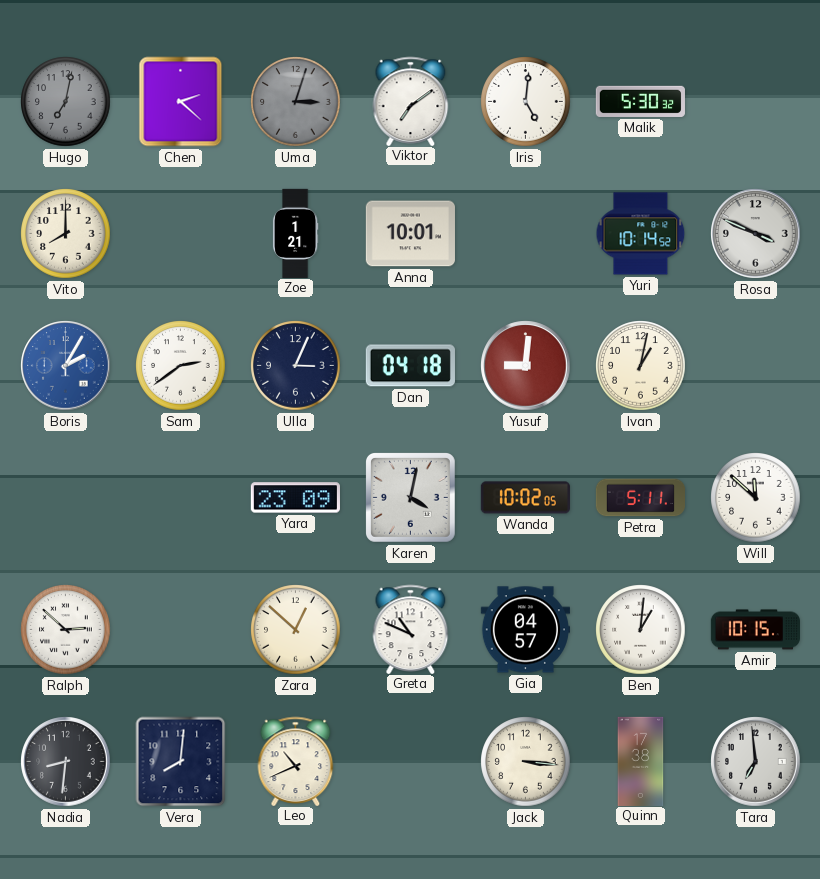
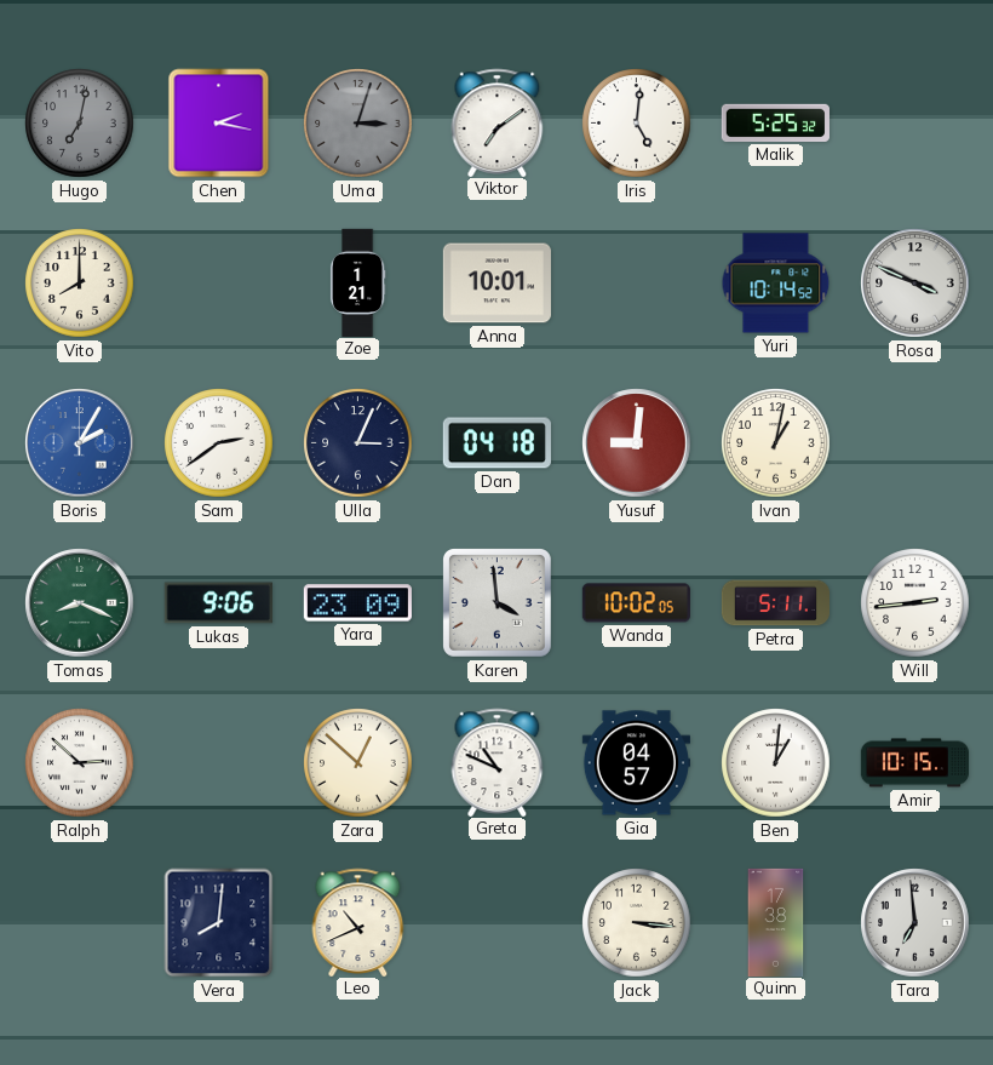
Chen: 2:22 -> 2:17 (219, 124)
Malik: 5:30 -> 5:25 (775, 122)
Tomas: none -> 8:19 (80, 603)
Lukas: none -> 9:06 (218, 603)
Karen: 4:02 -> 3:59 (496, 602)
Will: 11:52 -> 2:44 (915, 603)
Nadia: 8:31 -> none (66, 762)
